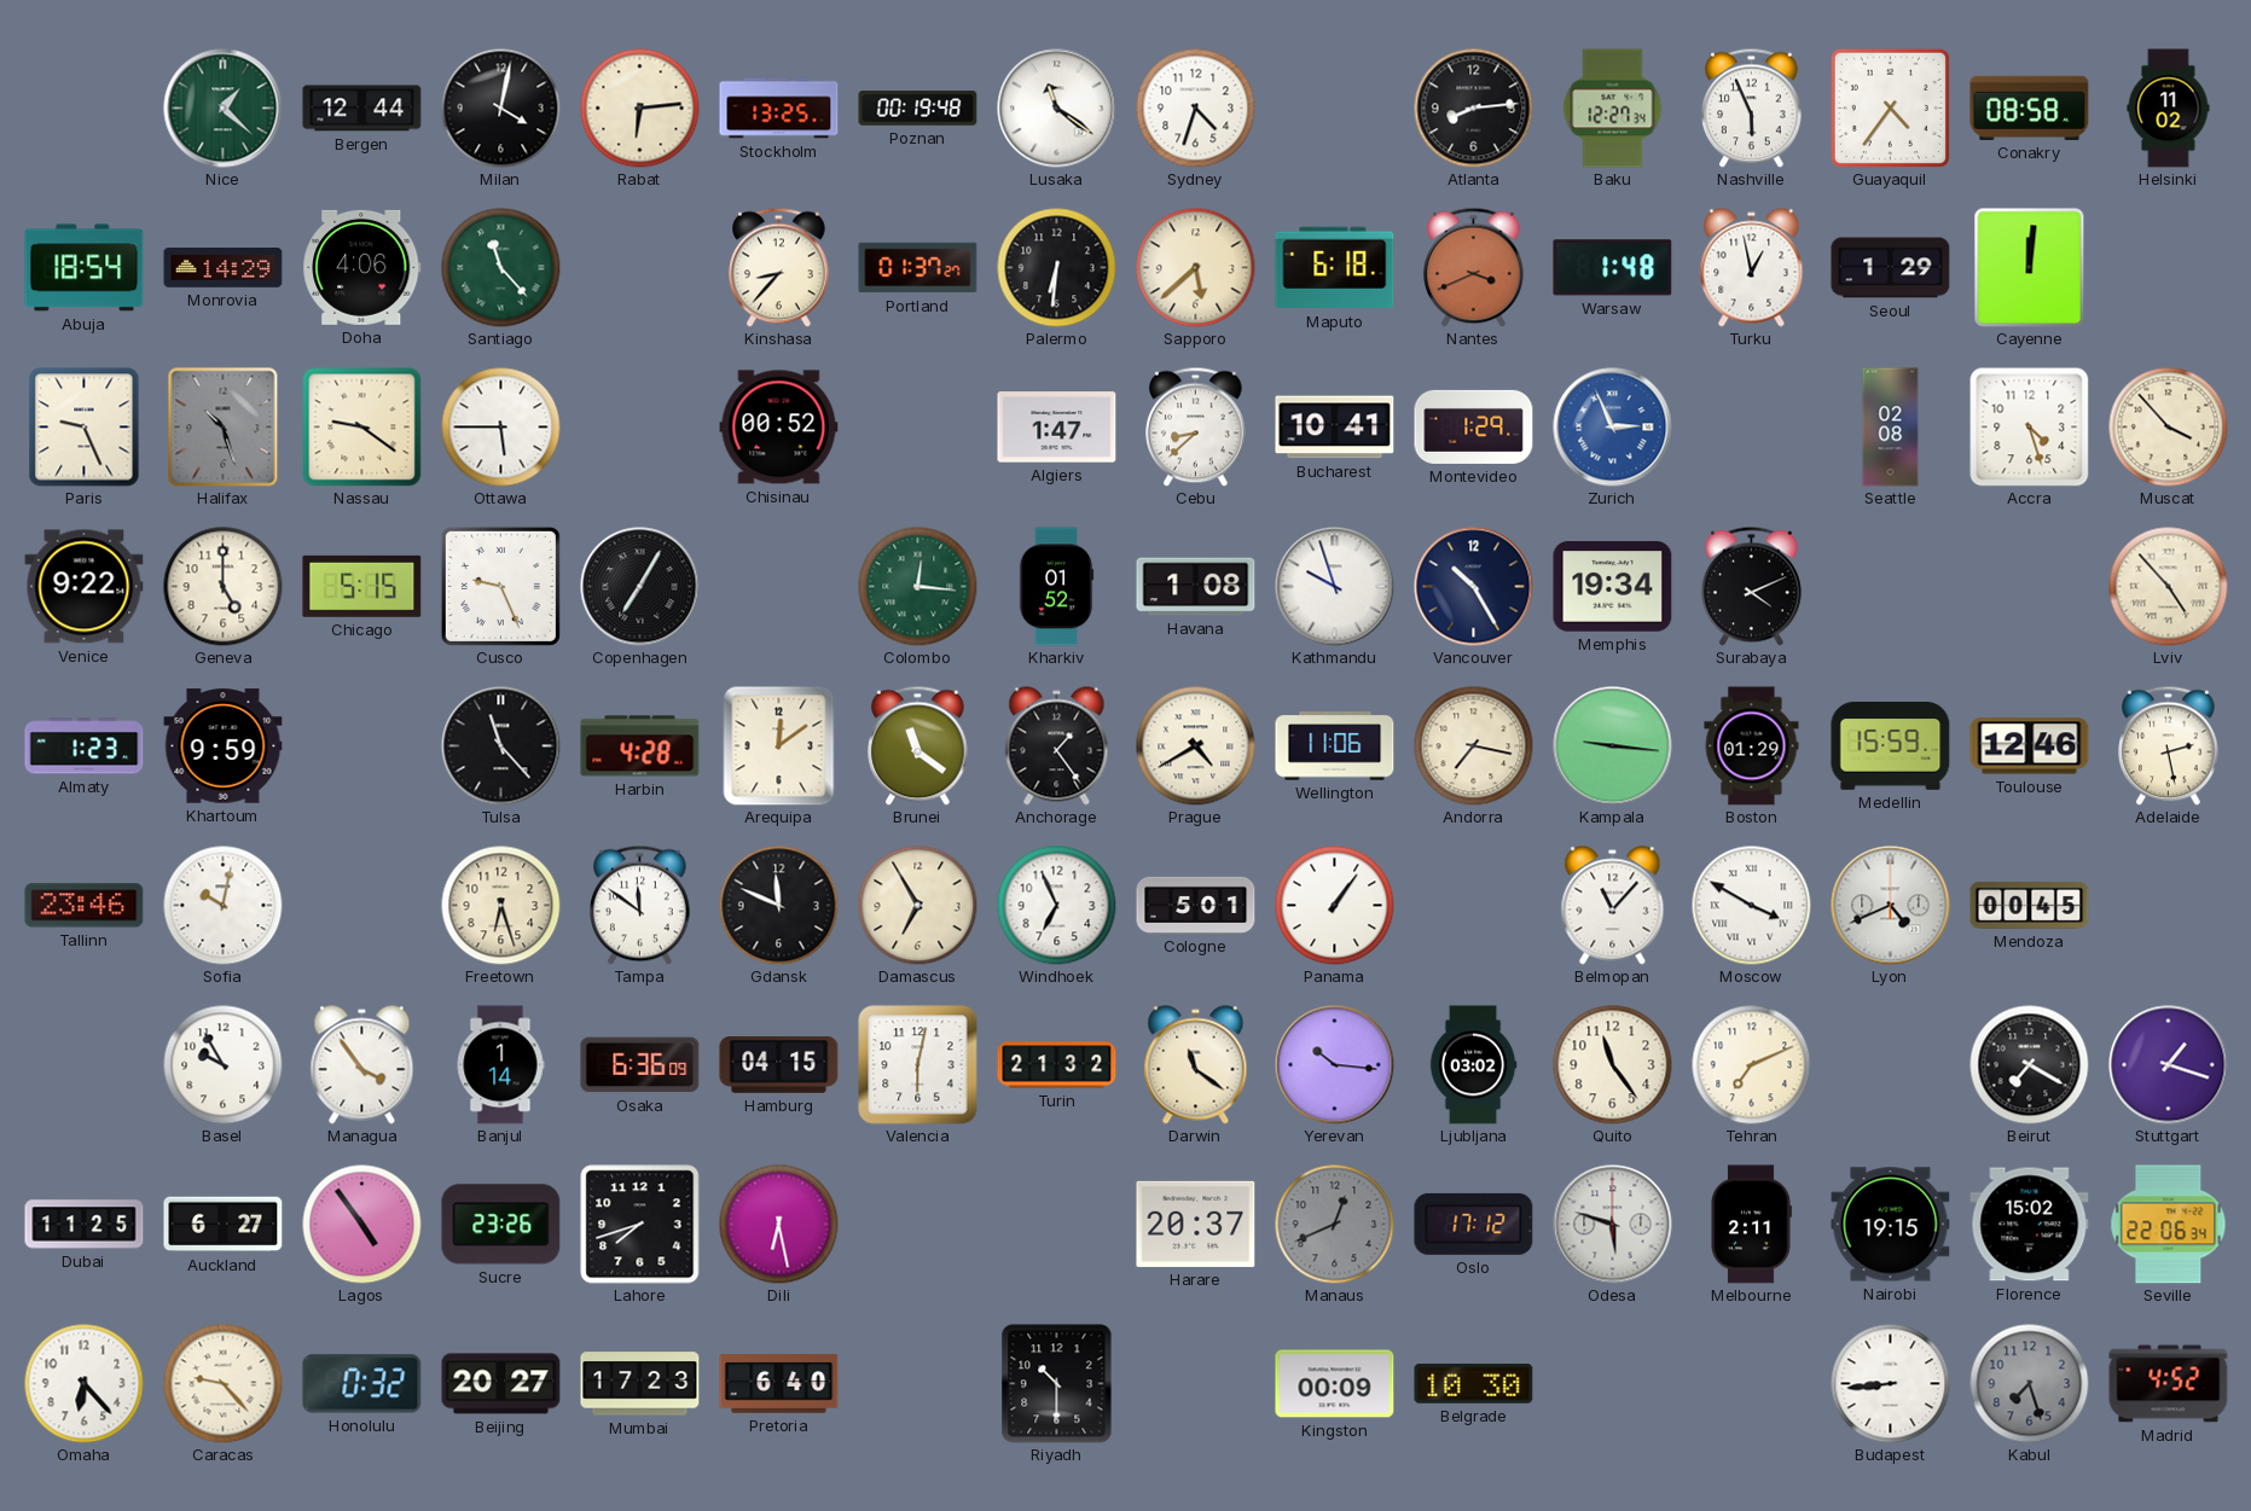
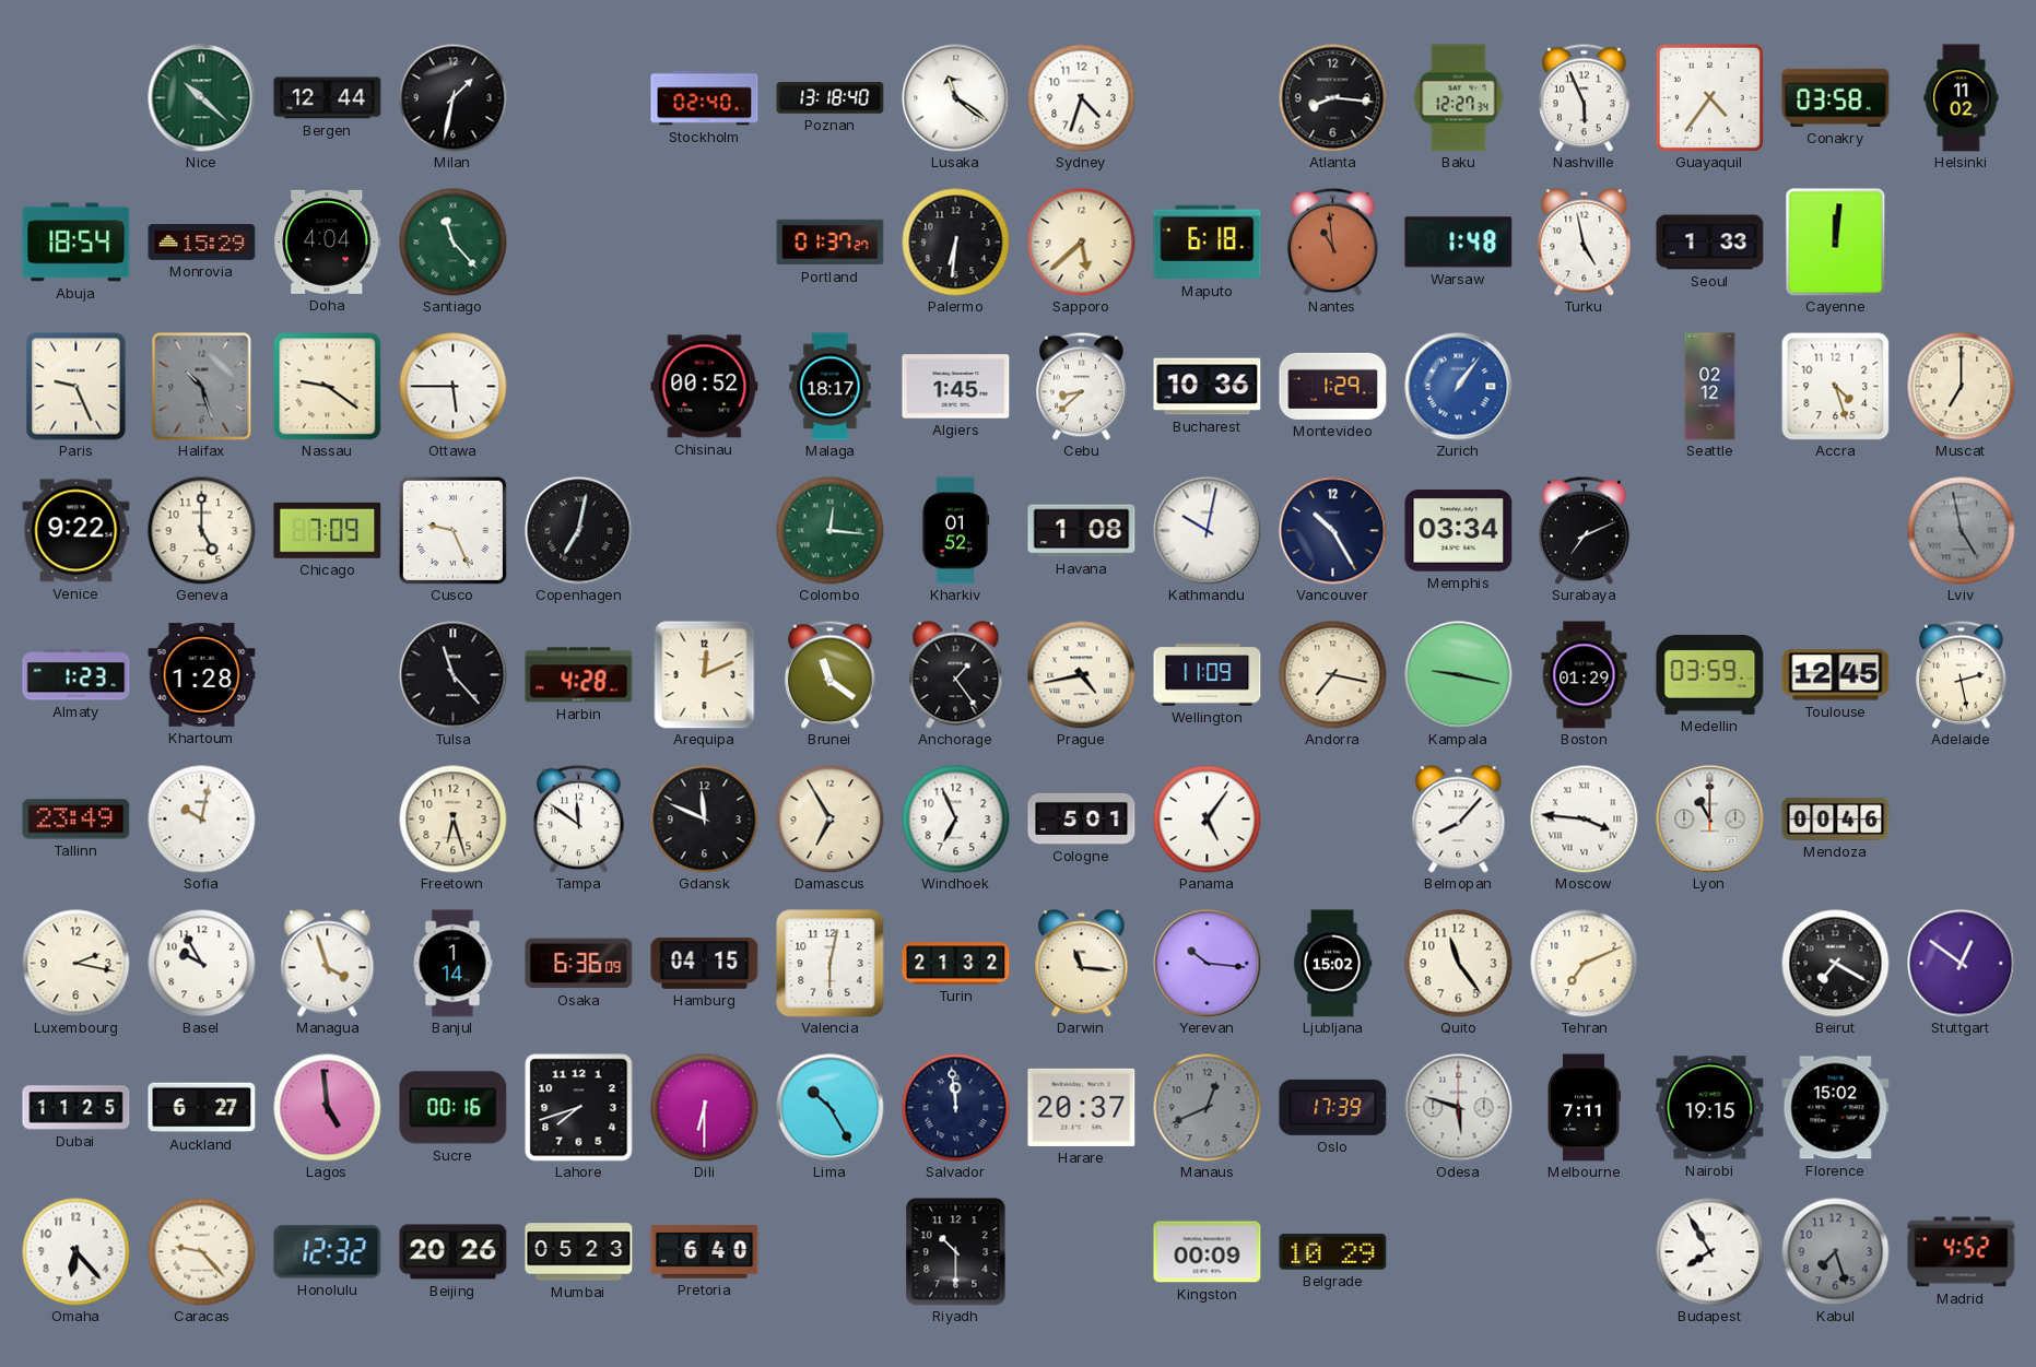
Nice: 1:22 -> 10:22 (202, 98)
Milan: 4:02 -> 1:32 (454, 98)
Rabat: 6:14 -> none (640, 109)
Stockholm: 13:25 -> 02:40 (705, 98)
Poznan: 00:19 -> 13:18 (831, 98)
Atlanta: 8:14 -> 8:16 (1333, 98)
Conakry: 08:58 -> 03:58 (1836, 97)
Monrovia: 14:29 -> 15:29 (202, 243)
Doha: 4:06 -> 4:04 (328, 241)
Kinshasa: 8:37 -> none (779, 267)
Nantes: 3:41 -> 10:59 (1333, 241)
Turku: 12:58 -> 4:58 (1585, 243)
Seoul: 1:29 -> 1:33 (1710, 243)
Malaga: none -> 18:17 (831, 387)
Algiers: 1:47 -> 1:45 (956, 387)
Bucharest: 10:41 -> 10:36 (1208, 387)
Zurich: 2:56 -> 1:06 (1459, 387)
Seattle: 02:08 -> 02:12 (1710, 387)
Muscat: 3:53 -> 7:00 (1962, 387)
Chicago: 5:15 -> 7:09 (328, 530)
Copenhagen: 7:05 -> 7:02 (579, 531)
Kathmandu: 9:57 -> 10:02 (1208, 531)
Memphis: 19:34 -> 03:34 (1459, 531)
Surabaya: 4:11 -> 7:11 (1585, 530)
Lviv: 4:53 -> 4:58 (1962, 531)
Lviv dial: cream -> grey (1962, 531)
Khartoum: 9:59 -> 1:28 (202, 675)
Arequipa: 12:09 -> 12:11 (705, 675)
Prague: 4:40 -> 4:43 (1082, 675)
Wellington: 11:06 -> 11:09 (1208, 675)
Kampala: 9:16 -> 9:17 (1459, 675)
Medellin: 15:59 -> 03:59 (1710, 675)
Toulouse: 12:46 -> 12:45 (1836, 675)
Tallinn: 23:46 -> 23:49 (77, 820)
Panama: 1:06 -> 5:06 (1208, 820)
Belmopan: 11:07 -> 8:07 (1459, 820)
Moscow: 3:50 -> 3:46 (1585, 820)
Lyon: 4:41 -> 11:00 (1710, 820)
Mendoza: 00:45 -> 00:46 (1836, 818)
Luxembourg: none -> 2:17 (77, 964)
Managua: 3:54 -> 3:57 (328, 964)
Darwin: 11:21 -> 11:16 (1082, 964)
Ljubljana: 03:02 -> 15:02 (1332, 964)
Stuttgart: 1:18 -> 12:51 (1962, 964)
Lagos: 4:54 -> 4:59 (328, 1108)
Sucre: 23:26 -> 00:16 (454, 1108)
Dili: 6:28 -> 6:30 (705, 1108)
Lima: none -> 10:25 (831, 1108)
Salvador: none -> 11:59 (956, 1108)
Oslo: 17:12 -> 17:39 (1333, 1107)
Melbourne: 2:11 -> 7:11 (1585, 1108)
Seville: 22:06 -> none (2169, 1225)
Honolulu: 0:32 -> 12:32 (328, 1252)
Beijing: 20:27 -> 20:26 (454, 1252)
Mumbai: 17:23 -> 05:23 (579, 1252)
Belgrade: 10:30 -> 10:29 (1333, 1252)
Budapest: 8:44 -> 7:55 (1710, 1252)
